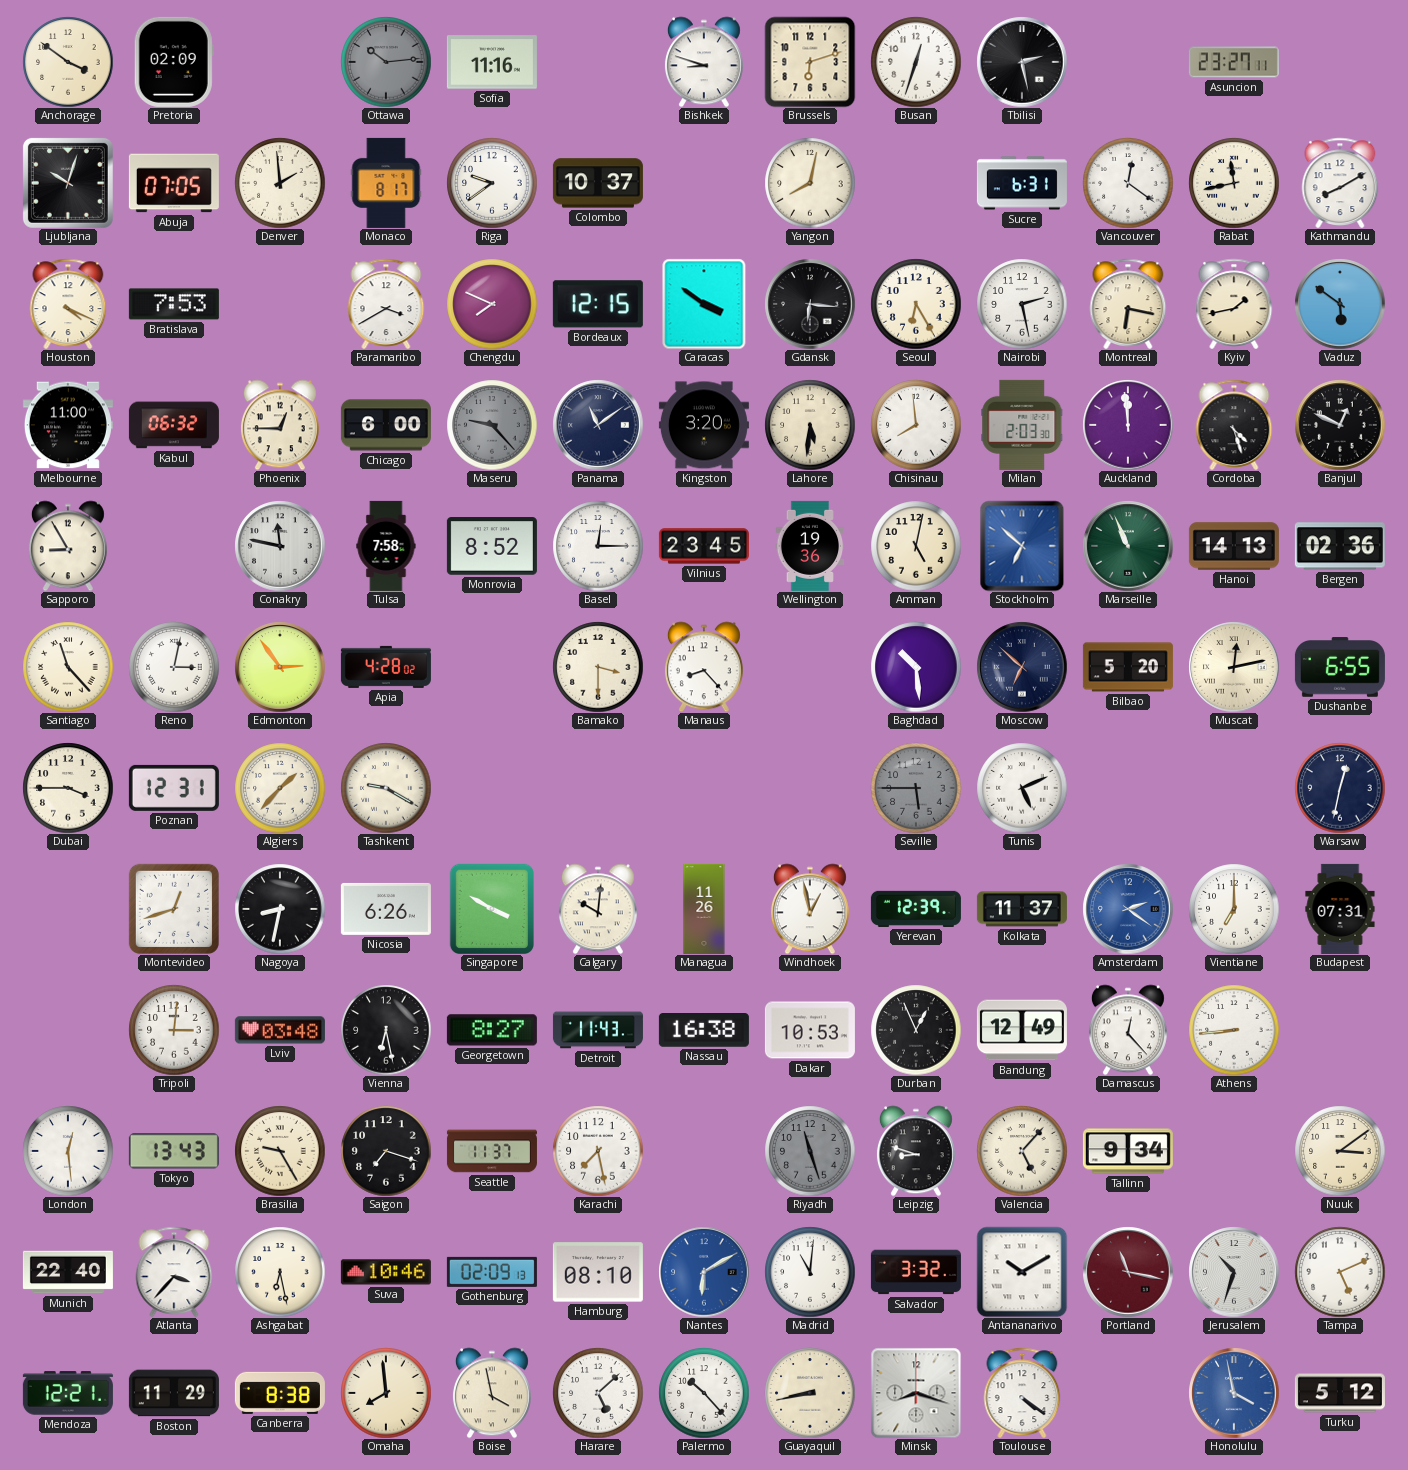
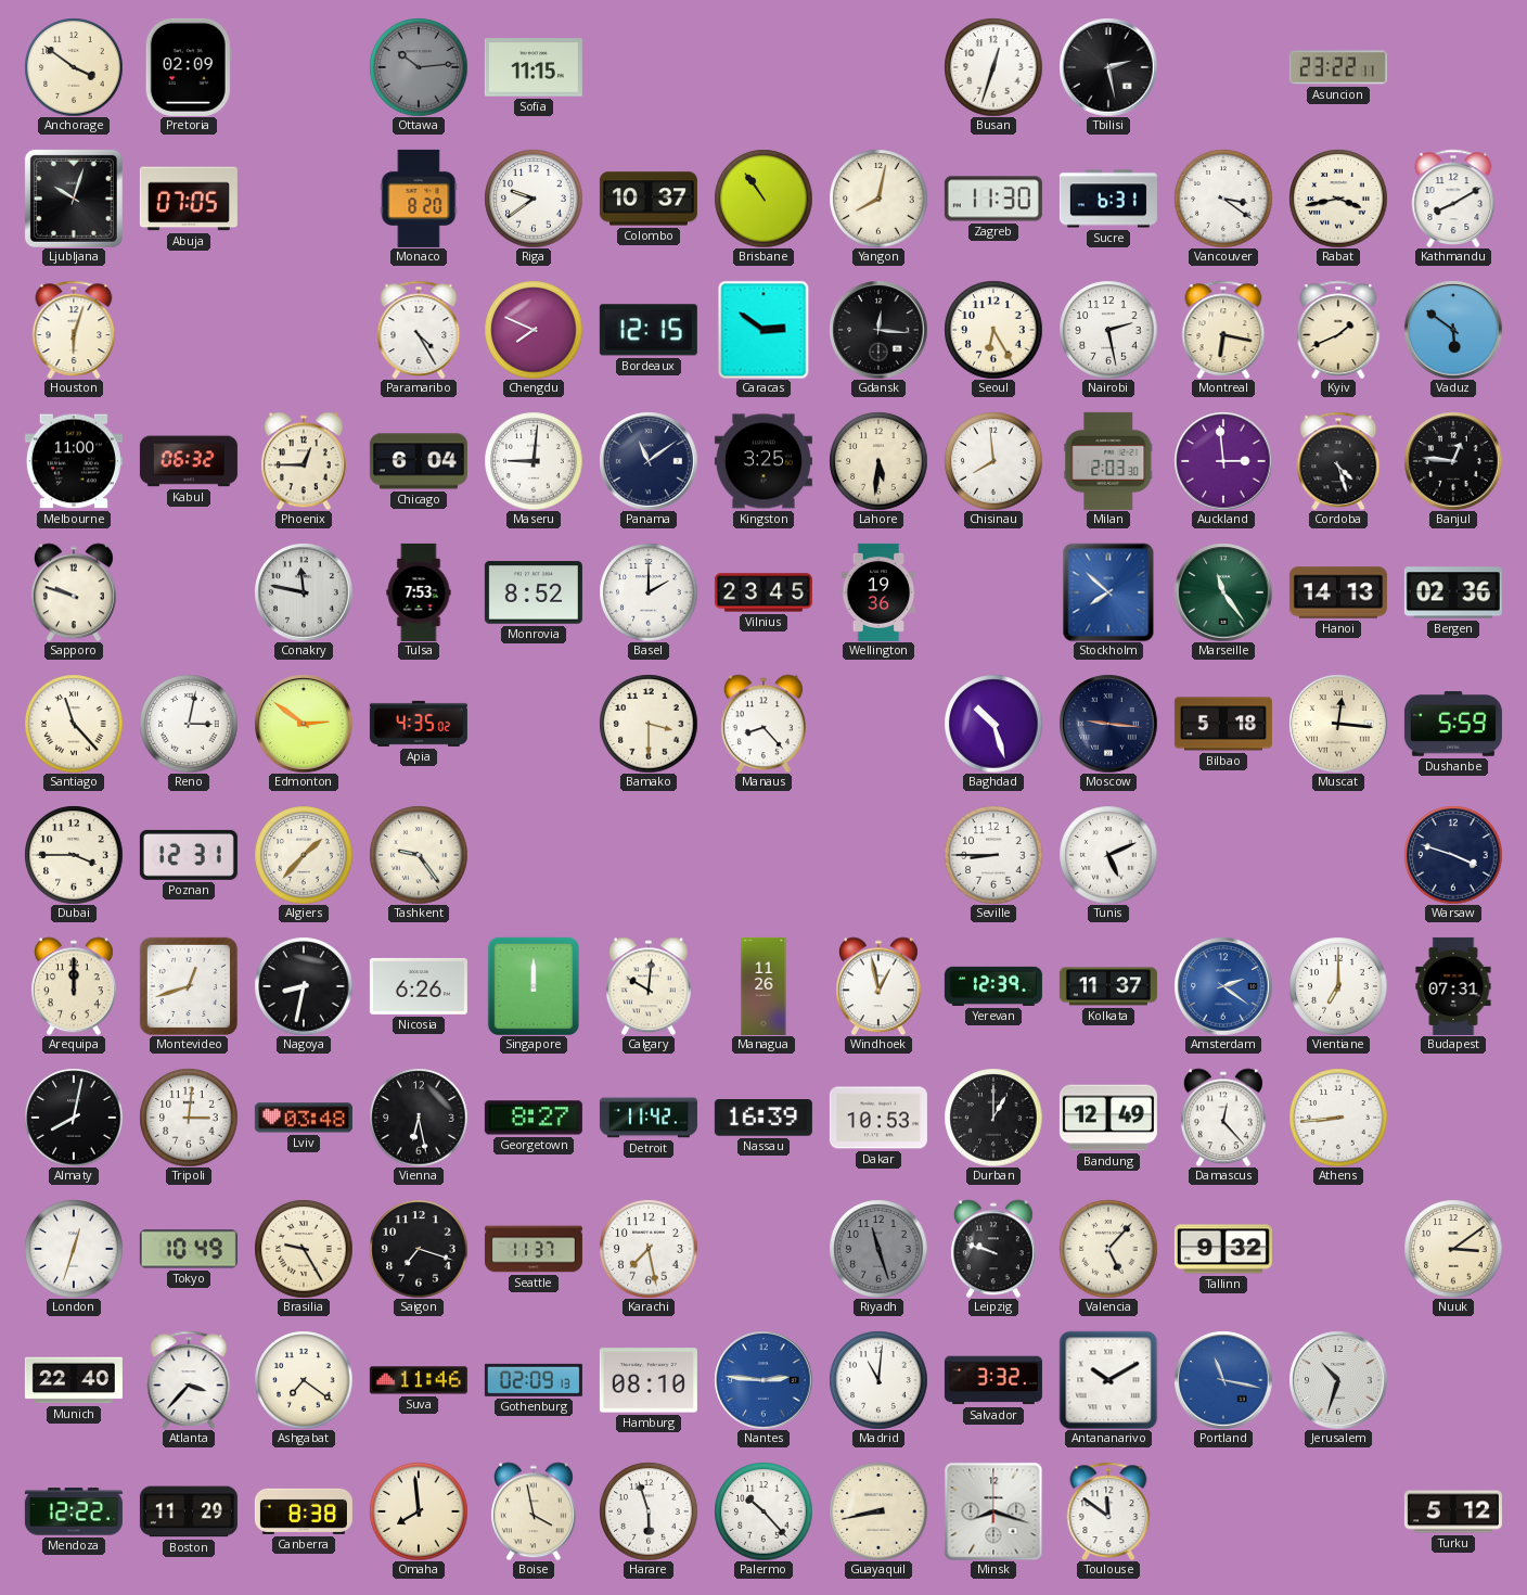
Sofia: 11:16 -> 11:15 (534, 67)
Bishkek: 8:48 -> none (704, 62)
Brussels: 6:12 -> none (810, 62)
Asuncion: 23:27 -> 23:22 (1338, 67)
Denver: 1:59 -> none (280, 183)
Monaco: 8:17 -> 8:20 (419, 199)
Brisbane: none -> 10:54 (763, 199)
Zagreb: none -> 11:30 (993, 199)
Vancouver: 12:21 -> 3:21 (1223, 199)
Rabat: 11:43 -> 3:43 (1338, 199)
Houston: 4:19 -> 6:03 (74, 329)
Bratislava: 7:53 -> none (174, 304)
Paramaribo: 3:40 -> 4:25 (419, 329)
Caracas: 3:51 -> 2:51 (763, 330)
Gdansk: 6:16 -> 12:16 (878, 330)
Kyiv: 1:43 -> 1:41 (1338, 329)
Chicago: 6:00 -> 6:04 (419, 461)
Maseru: 9:23 -> 9:01 (534, 461)
Maseru dial: grey -> white (534, 461)
Kingston: 3:20 -> 3:25 (763, 461)
Auckland: 11:59 -> 2:59 (1223, 461)
Banjul: 12:49 -> 12:46 (1453, 461)
Sapporo: 8:55 -> 9:48 (74, 592)
Tulsa: 7:58 -> 7:53 (419, 592)
Basel: 12:15 -> 2:00 (649, 592)
Amman: 5:02 -> none (916, 546)
Stockholm: 6:52 -> 7:52 (1108, 592)
Marseille: 10:56 -> 11:24 (1223, 592)
Edmonton: 2:54 -> 2:51 (304, 724)
Apia: 4:28 -> 4:35 (419, 724)
Baghdad: 10:29 -> 10:27 (993, 724)
Moscow: 6:52 -> 9:16 (1108, 724)
Bilbao: 5:20 -> 5:18 (1223, 724)
Muscat: 12:13 -> 12:16 (1338, 724)
Dushanbe: 6:55 -> 5:59 (1453, 724)
Tashkent: 9:20 -> 9:24 (419, 855)
Seville: 5:45 -> 8:45 (993, 855)
Seville dial: grey -> white (993, 855)
Warsaw: 12:32 -> 3:48 (1453, 855)
Arequipa: none -> 12:00 (74, 986)
Singapore: 3:50 -> 12:00 (532, 985)
Almaty: none -> 8:02 (74, 1118)
Detroit: 11:43 -> 11:42 (649, 1118)
Nassau: 16:38 -> 16:39 (763, 1118)
Durban: 12:56 -> 1:00 (993, 1118)
London: 12:29 -> 12:33 (74, 1249)
Tokyo: 13:43 -> 10:49 (189, 1249)
Leipzig: 8:48 -> 9:48 (993, 1249)
Tallinn: 9:34 -> 9:32 (1223, 1249)
Ashgabat: 6:28 -> 7:21 (304, 1380)
Suva: 10:46 -> 11:46 (419, 1380)
Nantes: 6:10 -> 2:46 (763, 1380)
Portland dial: burgundy -> blue (1223, 1380)
Tampa: 5:11 -> none (1340, 1272)
Mendoza: 12:21 -> 12:22 (74, 1511)
Harare: 5:08 -> 5:57 (649, 1511)
Toulouse: 4:21 -> 11:51 (1108, 1510)
Honolulu: 3:58 -> none (1234, 1393)
